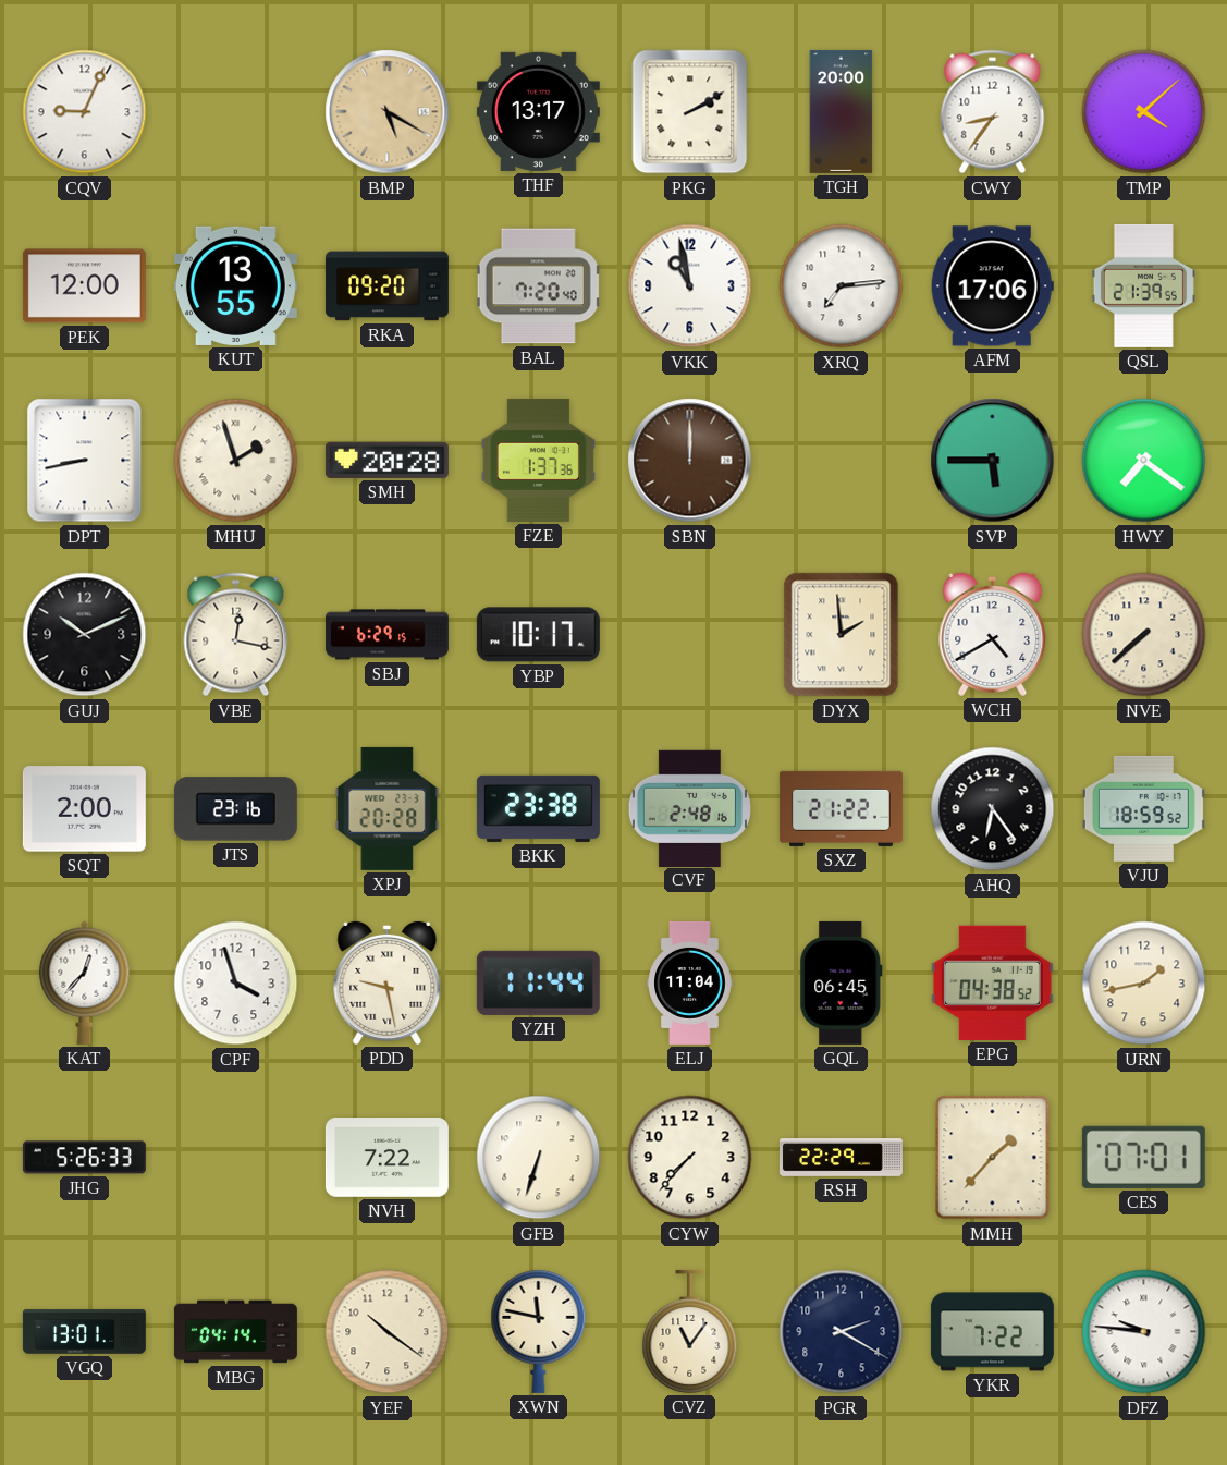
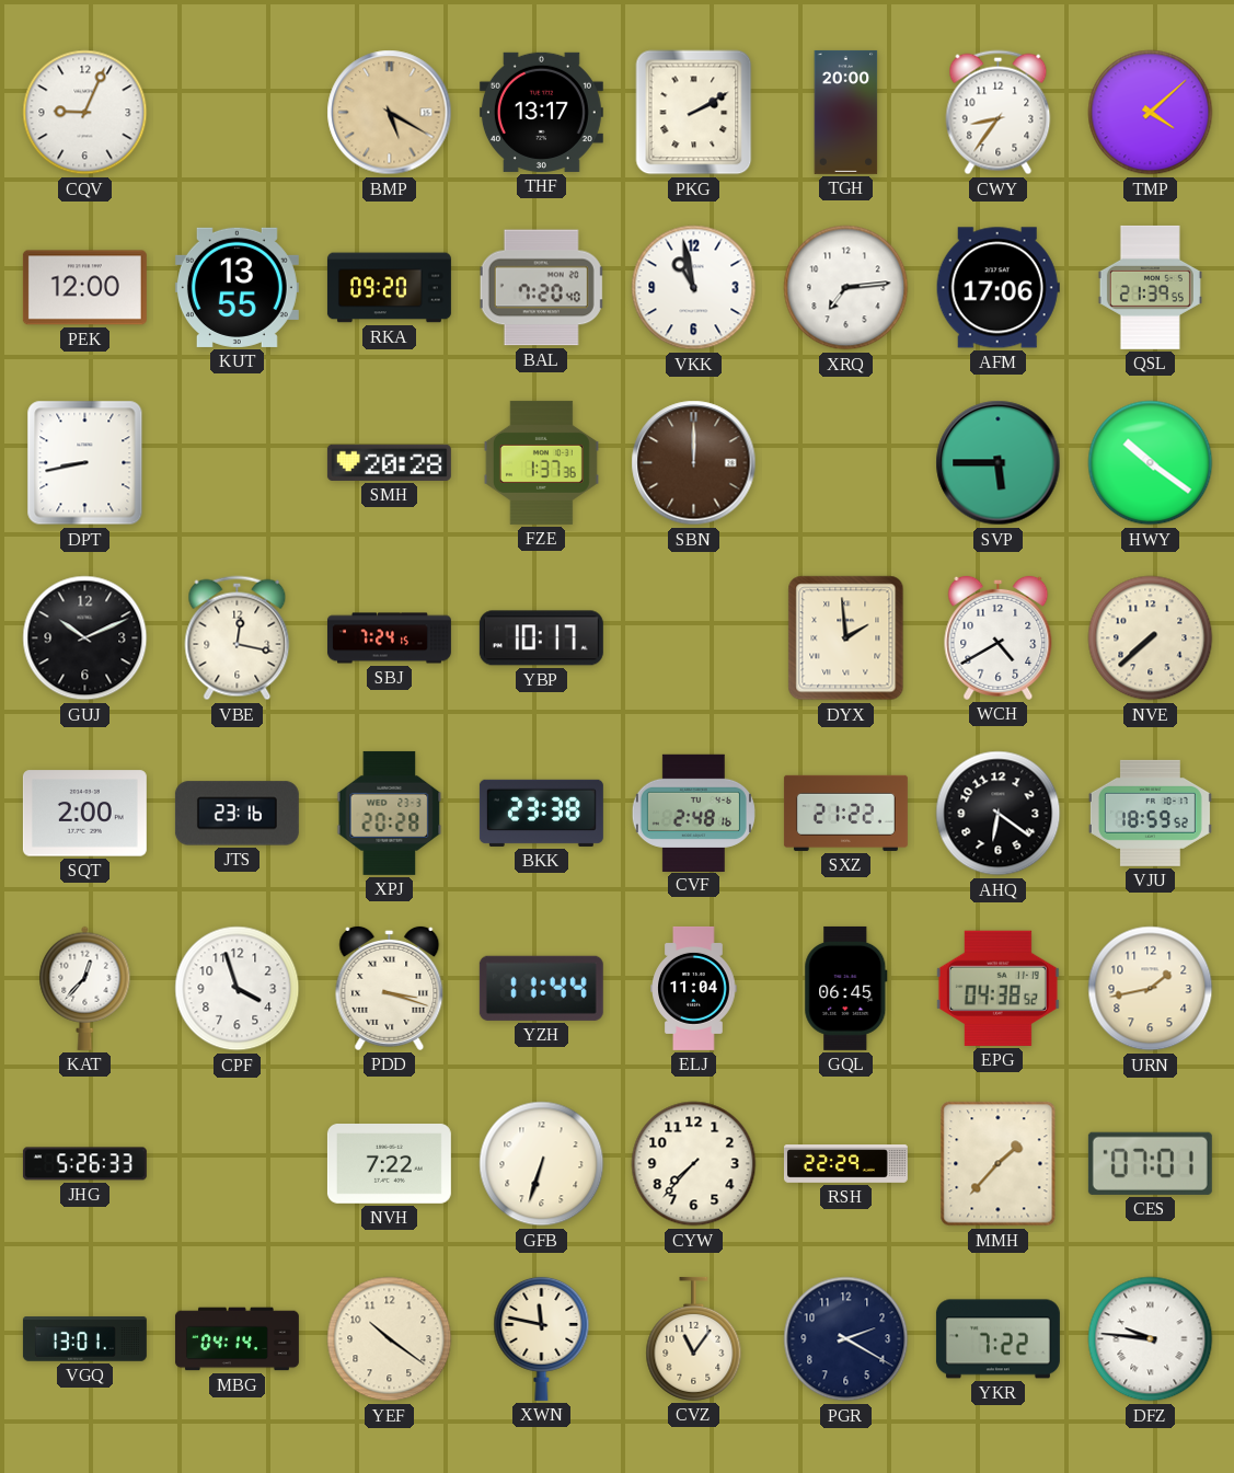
MHU: 1:57 -> none (236, 461)
HWY: 7:21 -> 10:21 (1151, 463)
SBJ: 6:29 -> 7:24 (389, 638)
AHQ: 6:24 -> 6:21 (999, 814)
PDD: 9:28 -> 3:18 (390, 988)
